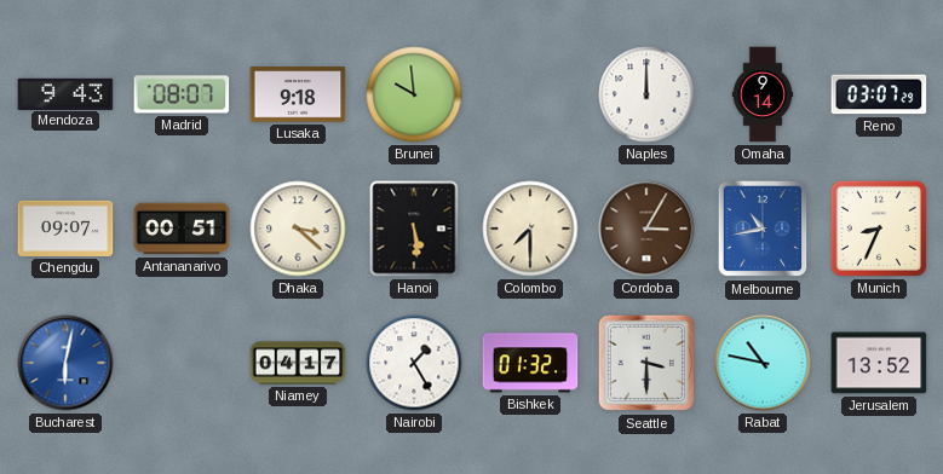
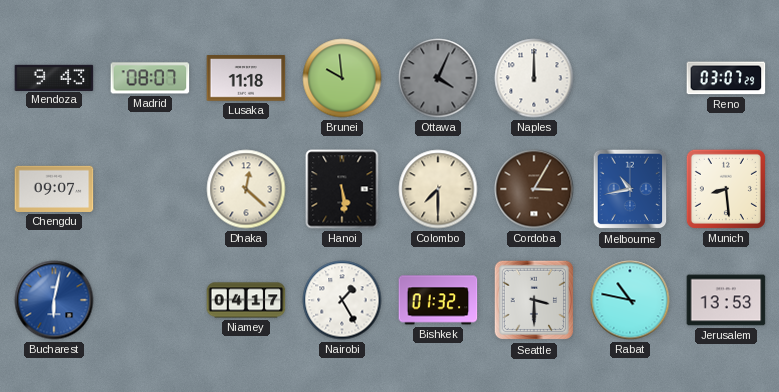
Lusaka: 9:18 -> 11:18 (246, 78)
Ottawa: none -> 4:04 (438, 78)
Omaha: 9:14 -> none (763, 94)
Antananarivo: 00:51 -> none (182, 229)
Dhaka: 3:22 -> 12:22 (246, 189)
Munich: 8:34 -> 8:29 (726, 189)
Jerusalem: 13:52 -> 13:53 (726, 300)
